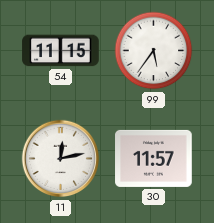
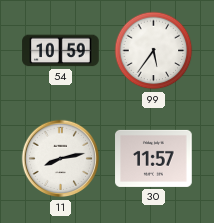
54: 11:15 -> 10:59 (61, 51)
11: 12:13 -> 8:13 (61, 159)
